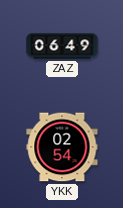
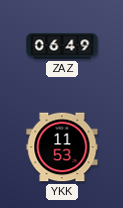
YKK: 02:54 -> 11:53 (62, 147)
